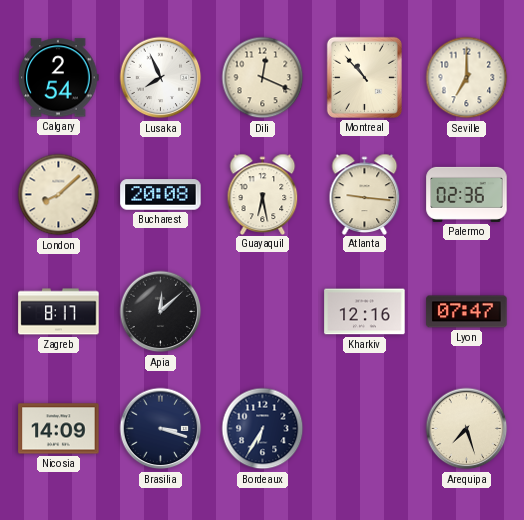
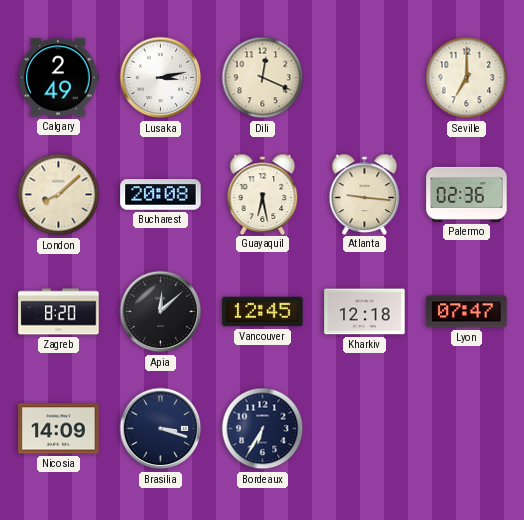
Calgary: 2:54 -> 2:49 (59, 78)
Lusaka: 7:56 -> 3:13 (161, 78)
Montreal: 10:53 -> none (364, 77)
Zagreb: 8:17 -> 8:20 (59, 312)
Vancouver: none -> 12:45 (263, 312)
Kharkiv: 12:16 -> 12:18 (365, 312)
Arequipa: 7:27 -> none (467, 429)
